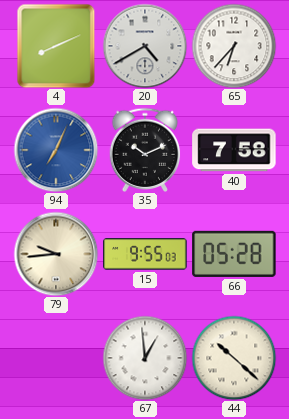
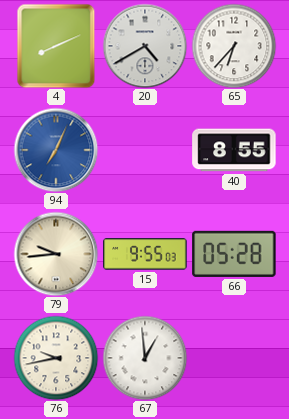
35: 10:11 -> none (145, 150)
40: 7:58 -> 8:55 (234, 150)
76: none -> 9:43 (56, 358)
44: 10:22 -> none (234, 358)
